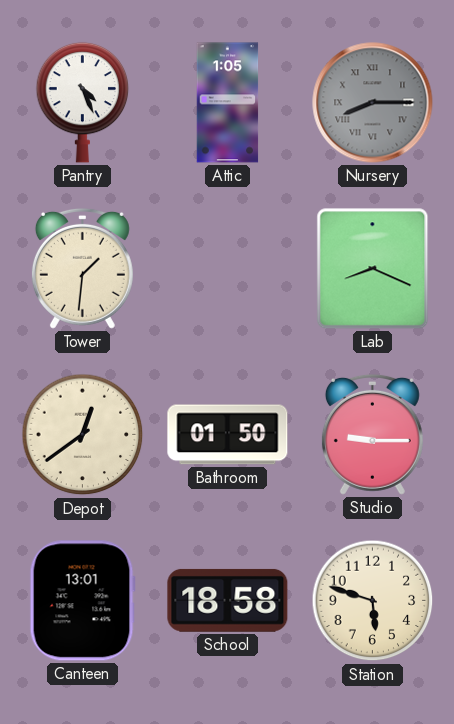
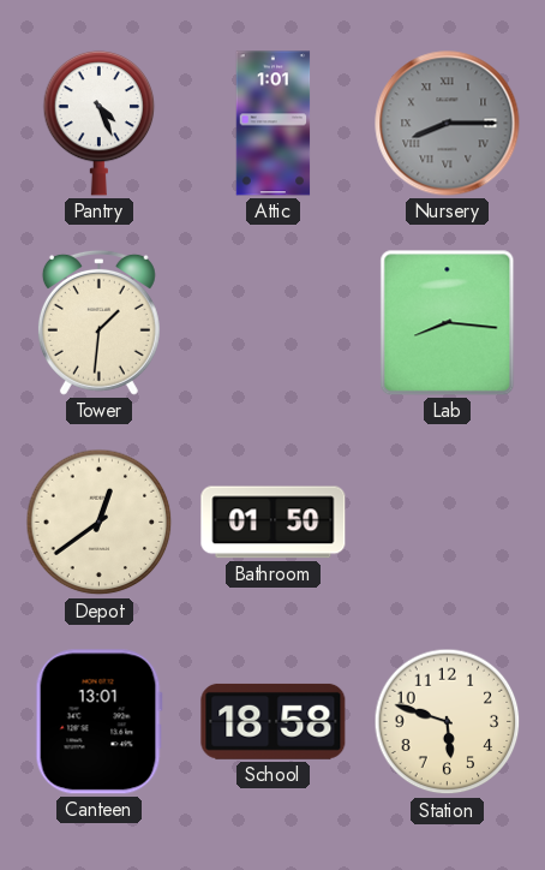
Attic: 1:05 -> 1:01 (274, 124)
Lab: 8:19 -> 8:16 (448, 323)
Studio: 9:15 -> none (372, 434)
